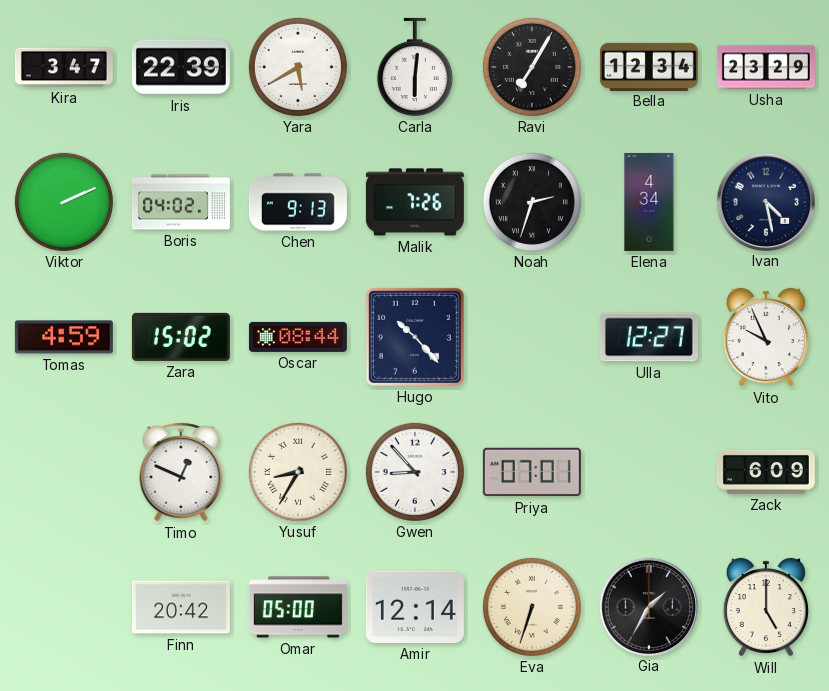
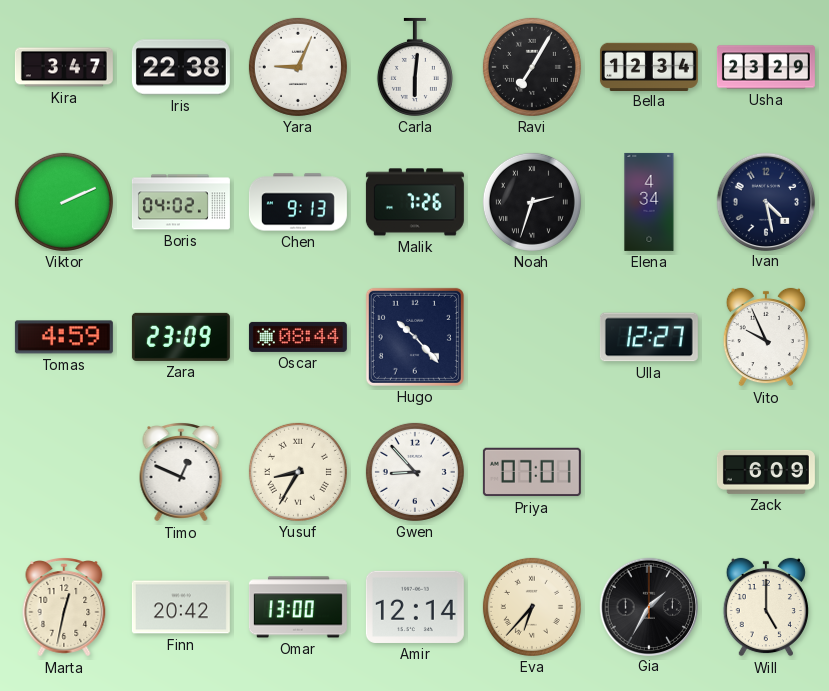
Iris: 22:39 -> 22:38 (181, 67)
Yara: 5:40 -> 9:04 (298, 67)
Zara: 15:02 -> 23:09 (181, 337)
Marta: none -> 12:32 (64, 607)
Omar: 05:00 -> 13:00 (298, 607)
Eva: 6:33 -> 6:37 (532, 607)
